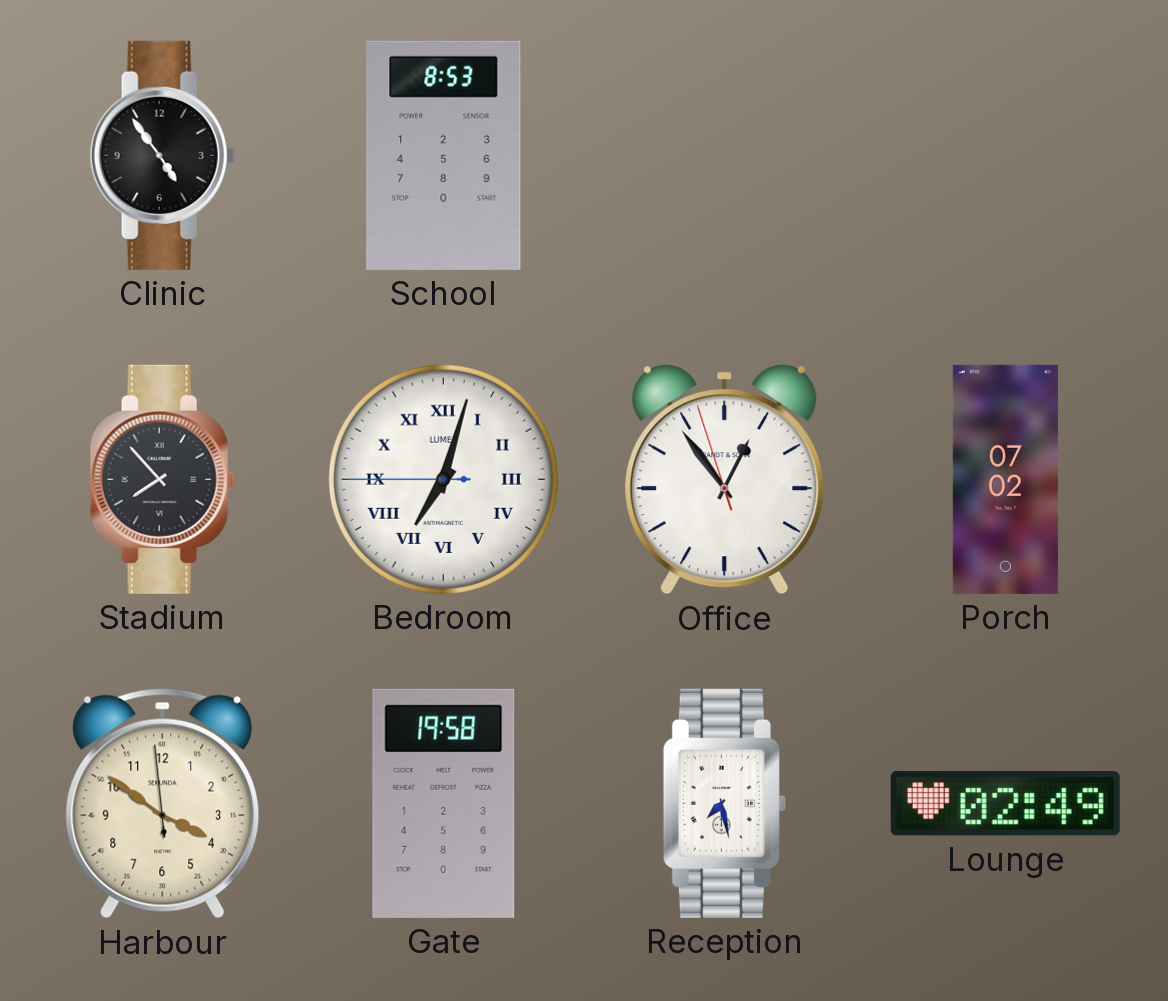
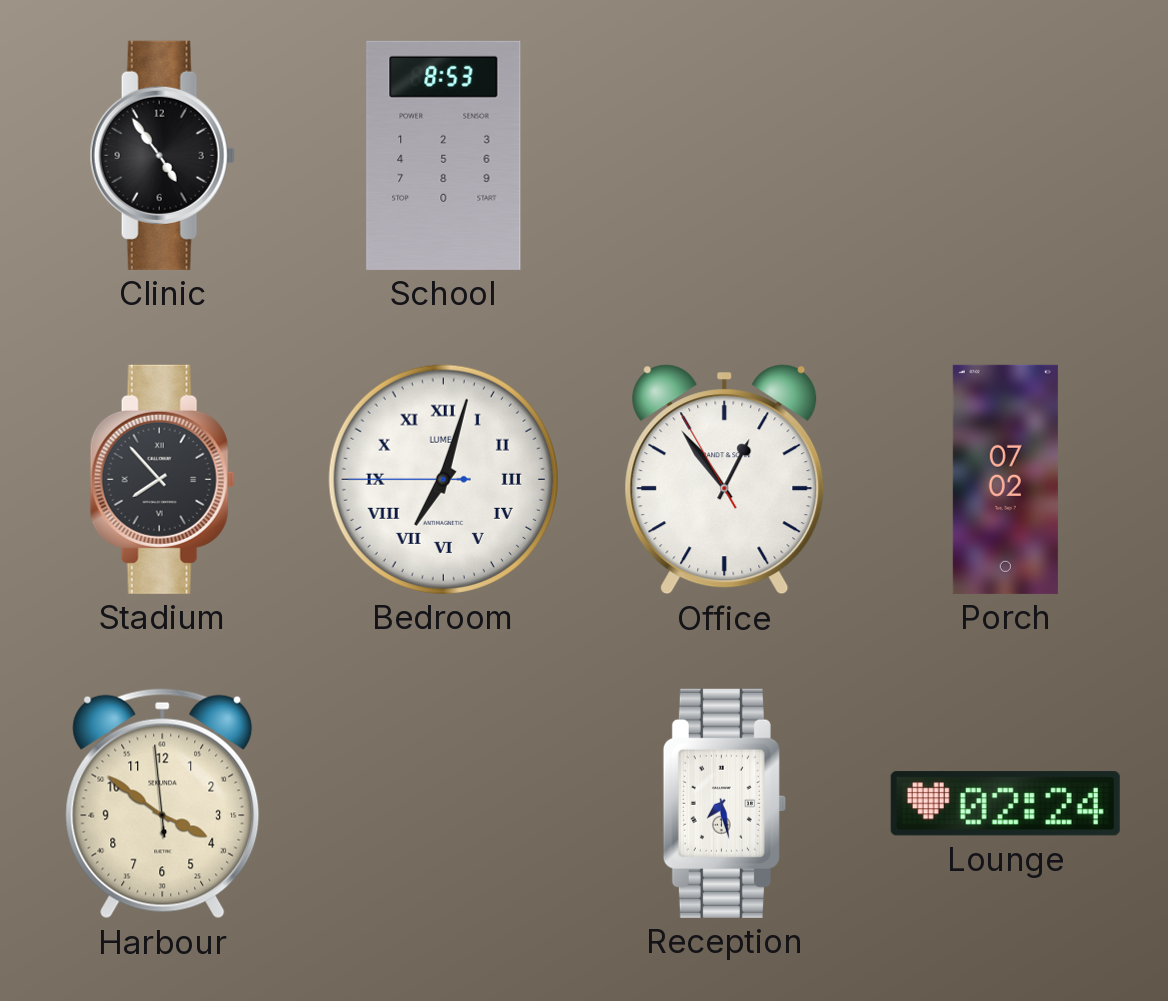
Office: 12:53:57 -> 12:53:55 (725, 480)
Gate: 19:58 -> none (444, 803)
Lounge: 02:49 -> 02:24 (1005, 804)
